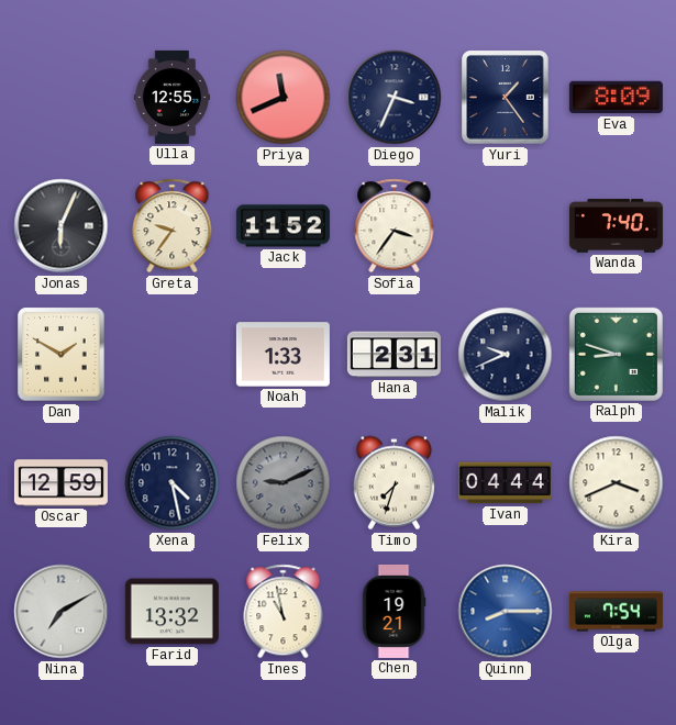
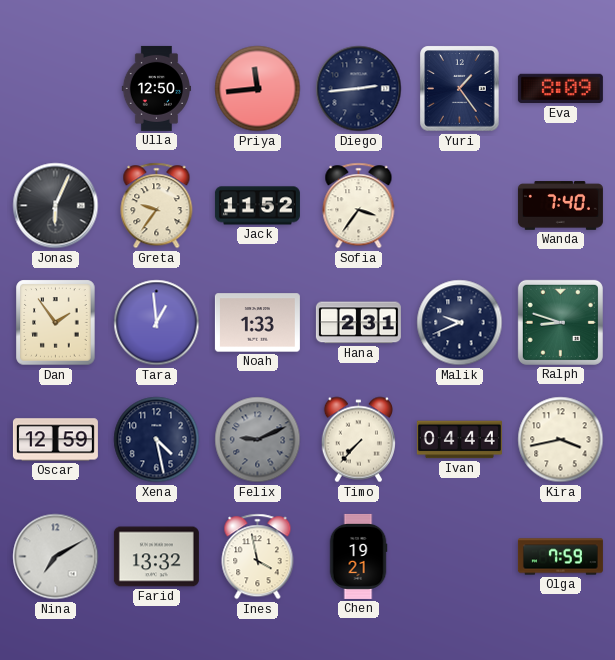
Ulla: 12:55 -> 12:50 (156, 88)
Priya: 11:41 -> 11:44 (258, 89)
Diego: 3:34 -> 2:44 (359, 89)
Dan: 1:50 -> 1:54 (56, 323)
Tara: none -> 12:59 (157, 323)
Timo: 7:33 -> 7:37 (358, 440)
Kira: 3:41 -> 3:43 (561, 440)
Ines: 10:58 -> 3:58 (258, 557)
Quinn: 8:15 -> none (506, 612)
Olga: 7:54 -> 7:59 (560, 557)
